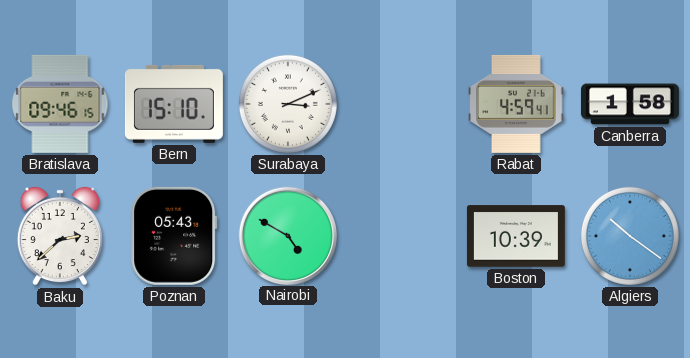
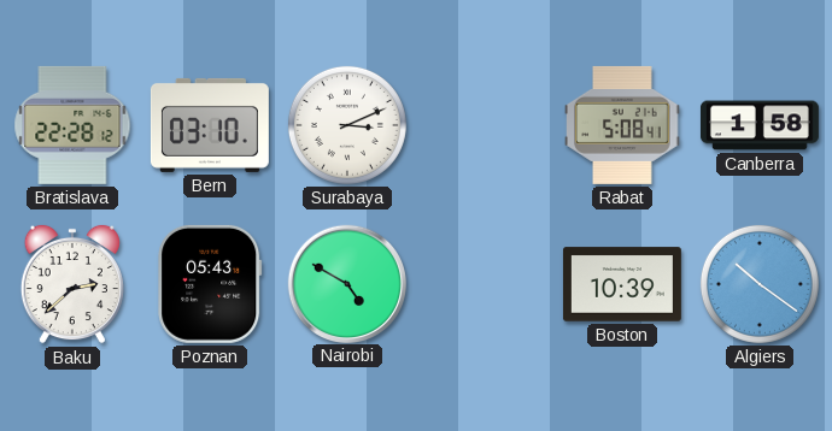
Bratislava: 09:46 -> 22:28 (72, 125)
Bern: 15:10 -> 03:10 (210, 125)
Rabat: 4:59 -> 5:08 (622, 125)
